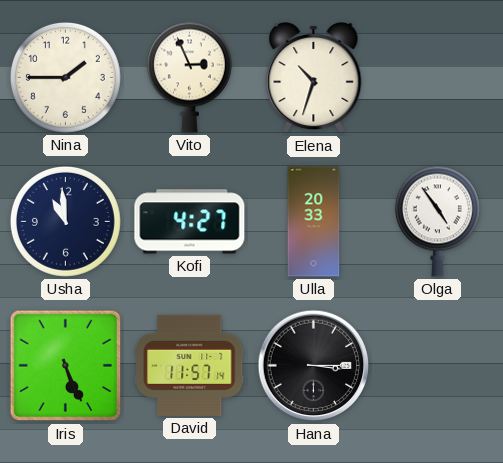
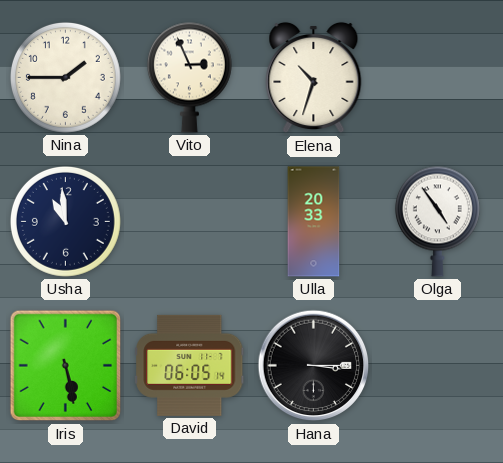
Kofi: 4:27 -> none (190, 222)
Iris: 5:26 -> 5:28 (66, 366)
David: 11:57 -> 06:05 (190, 365)
